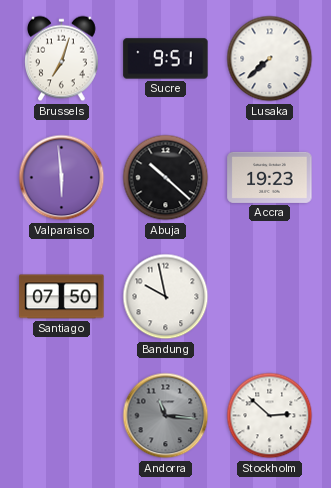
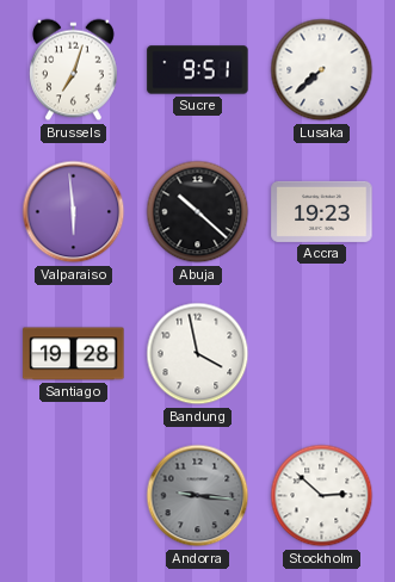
Santiago: 07:50 -> 19:28 (74, 354)
Bandung: 9:58 -> 3:58 (198, 354)
Andorra: 11:16 -> 9:16 (198, 496)
